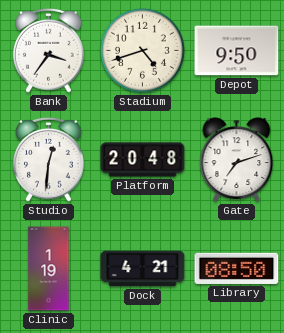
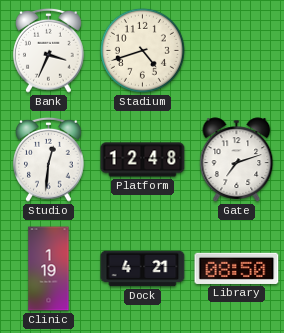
Bank: 3:36 -> 3:34 (49, 50)
Depot: 9:50 -> none (237, 51)
Platform: 20:48 -> 12:48 (143, 160)
